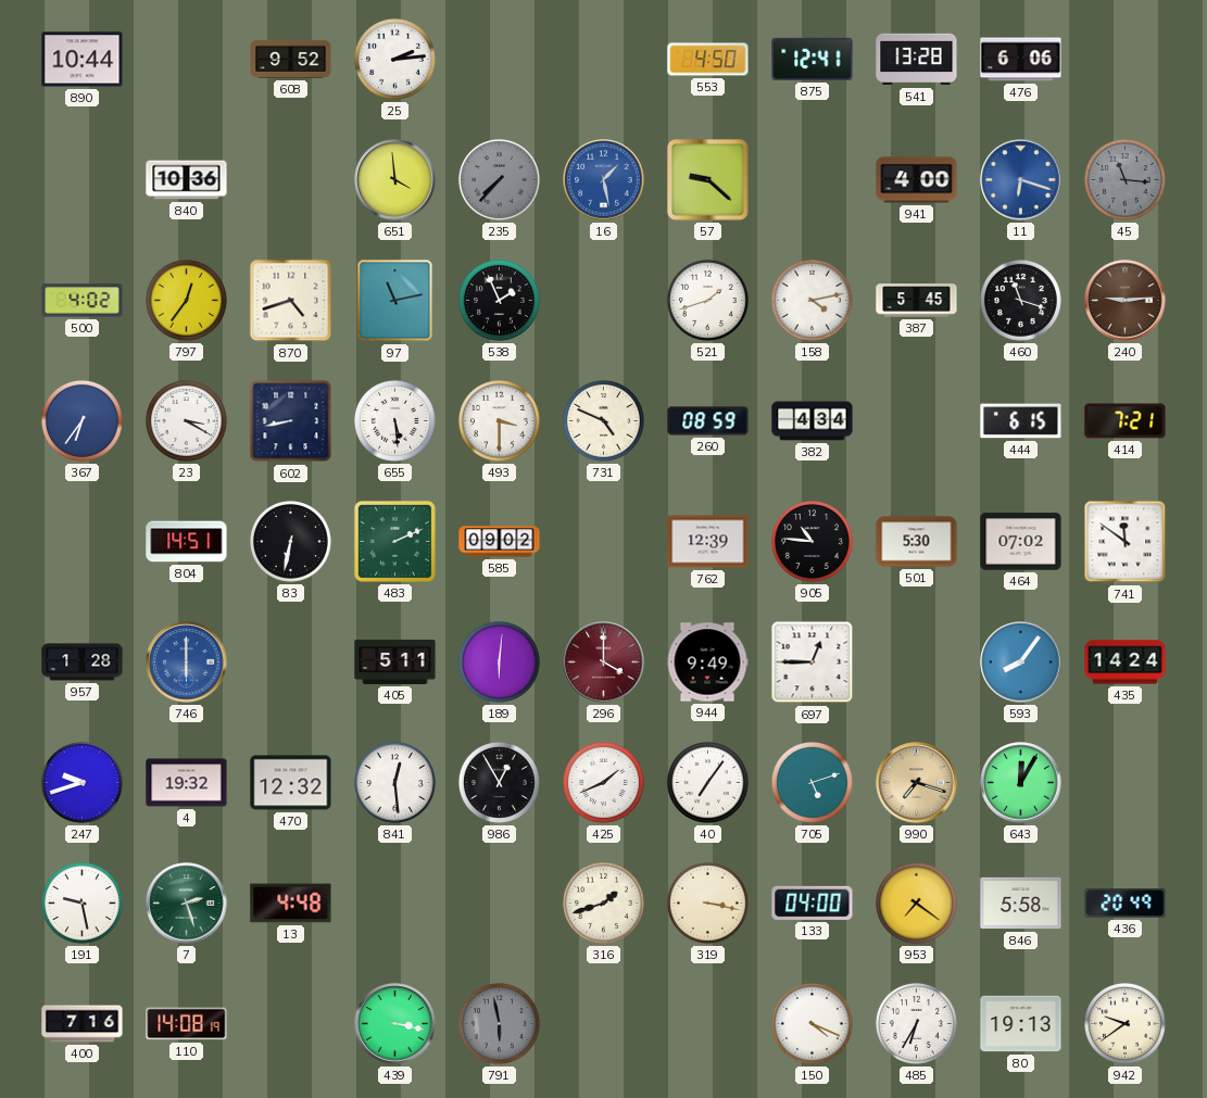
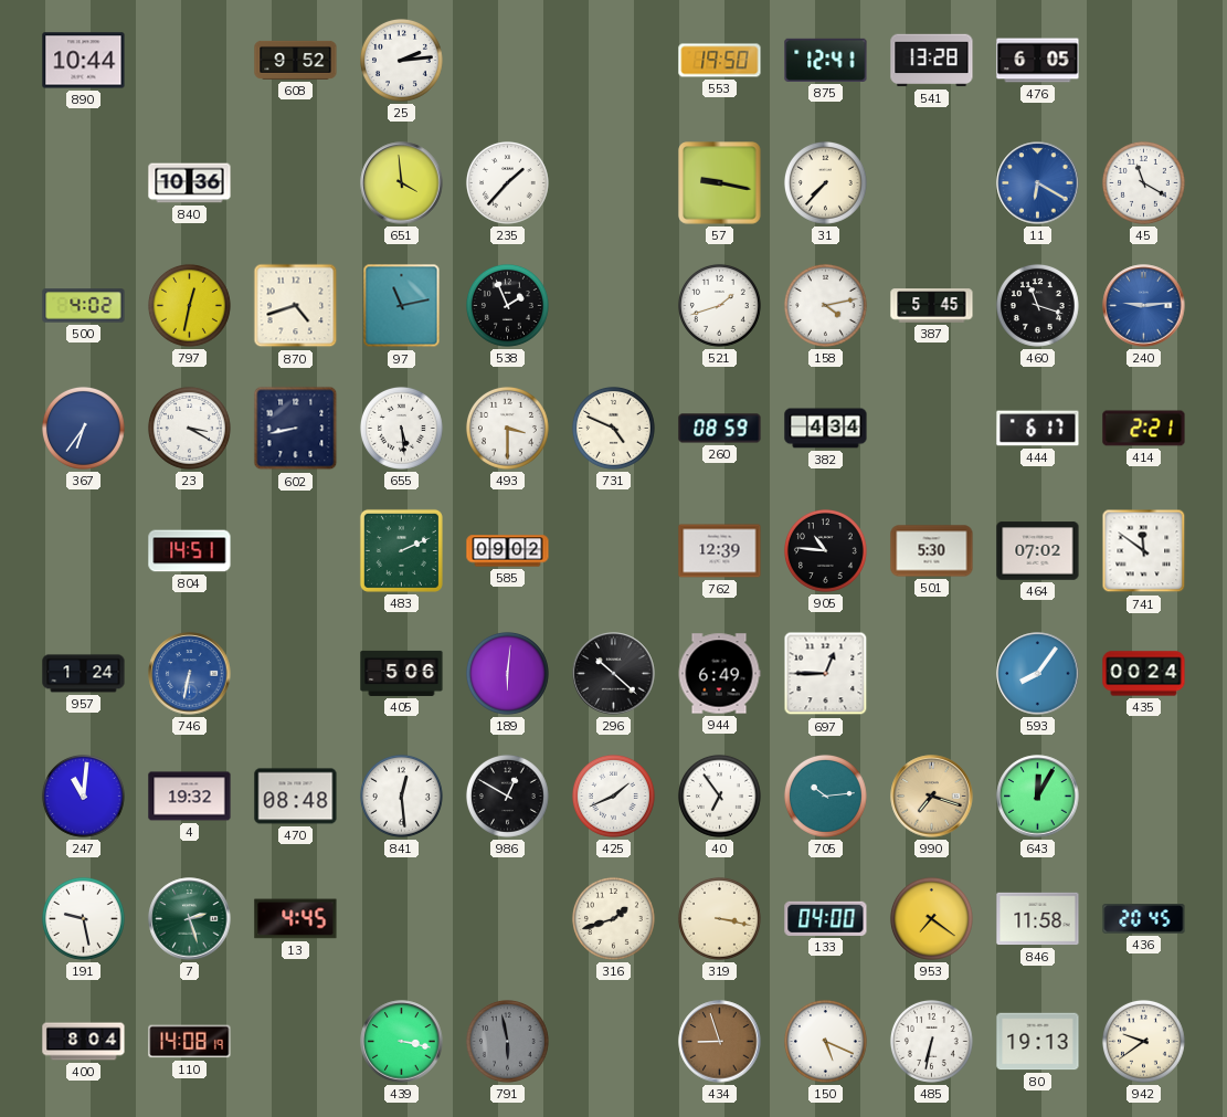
553: 4:50 -> 19:50 (720, 61)
476: 6:06 -> 6:05 (1038, 61)
235: 7:37 -> 1:37 (507, 182)
235 dial: grey -> white (507, 182)
16: 1:28 -> none (604, 180)
57: 9:22 -> 9:17 (720, 183)
31: none -> 7:37 (825, 182)
941: 4:00 -> none (917, 180)
11: 6:18 -> 6:20 (1038, 183)
45: 11:16 -> 11:20 (1143, 182)
45 dial: grey -> white (1143, 182)
797: 12:36 -> 12:32 (189, 305)
240 dial: brown -> blue (1144, 306)
444: 6:15 -> 6:17 (1038, 429)
414: 7:21 -> 2:21 (1144, 429)
83: 6:32 -> none (290, 541)
957: 1:28 -> 1:24 (84, 674)
746: 6:00 -> 6:32 (190, 674)
405: 5:11 -> 5:06 (402, 673)
296: 4:00 -> 10:22 (614, 674)
296 dial: burgundy -> black (614, 674)
944: 9:49 -> 6:49 (719, 674)
435: 14:24 -> 00:24 (1144, 674)
247: 9:42 -> 11:01 (83, 795)
470: 12:32 -> 08:48 (296, 797)
986: 12:55 -> 12:50 (507, 795)
40: 7:06 -> 6:54 (719, 795)
705: 5:12 -> 10:14 (825, 795)
13: 4:48 -> 4:45 (296, 919)
846: 5:58 -> 11:58 (1038, 919)
436: 20:49 -> 20:45 (1144, 919)
400: 7:16 -> 8:04 (84, 1042)
434: none -> 8:57 (720, 1042)
150: 4:19 -> 5:19 (825, 1041)
485: 6:35 -> 6:32 (931, 1041)
